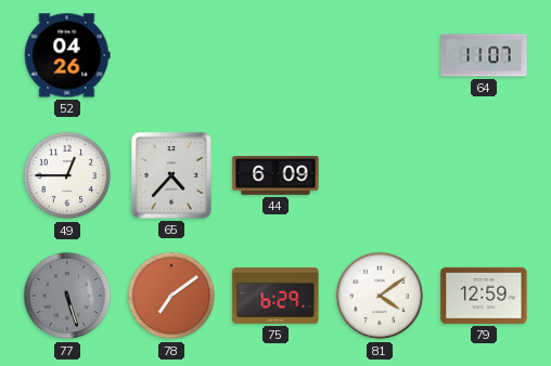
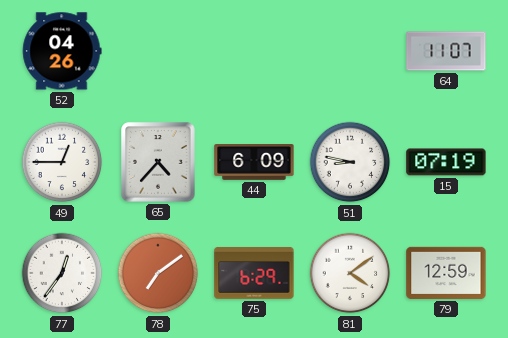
51: none -> 8:47 (350, 162)
15: none -> 07:19 (446, 162)
77: 5:27 -> 12:36 (62, 273)
77 dial: grey -> white (62, 273)
